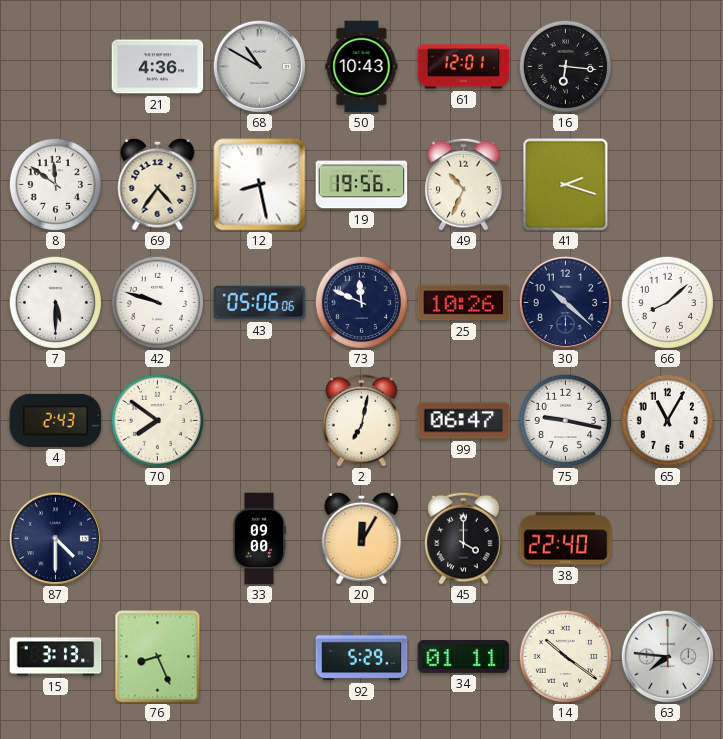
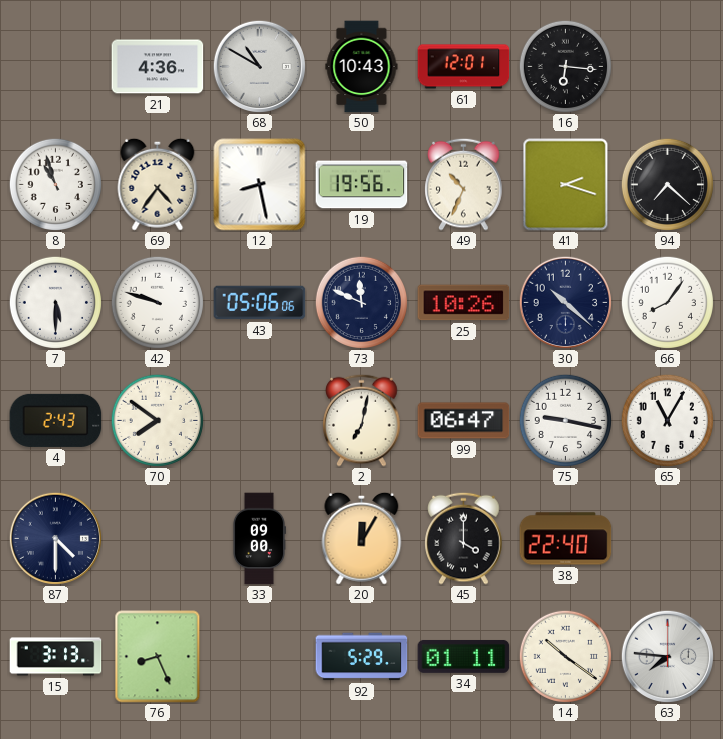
8: 11:51 -> 10:57 (55, 184)
94: none -> 7:22 (667, 184)
66: 8:08 -> 8:06 (667, 302)
